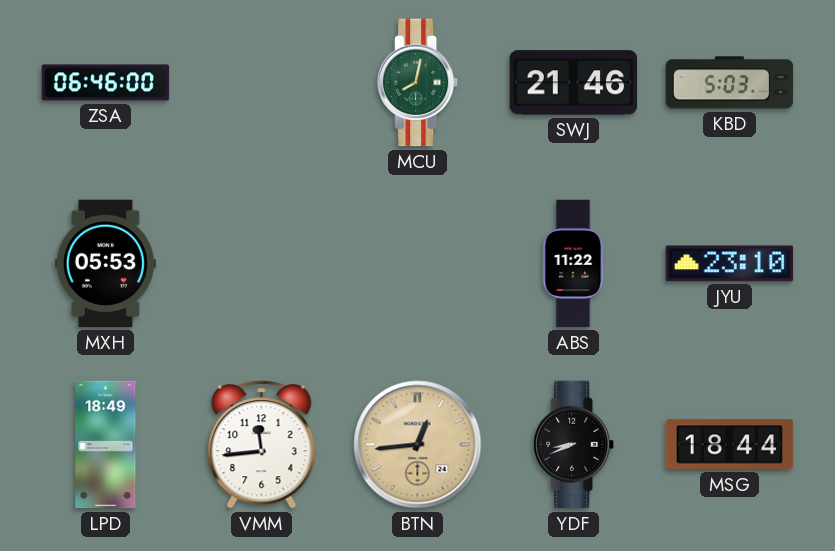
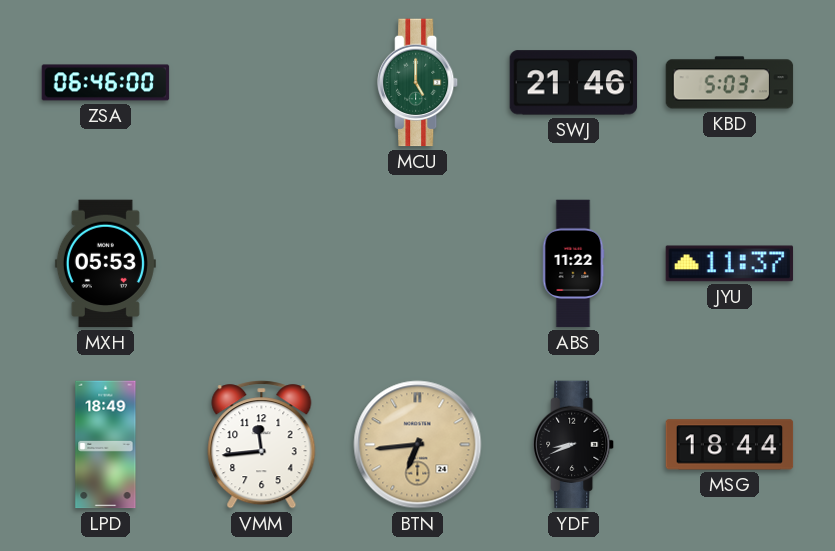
MCU: 8:02 -> 5:00 (418, 83)
JYU: 23:10 -> 11:37 (730, 264)
BTN: 12:44 -> 6:44 (418, 445)
